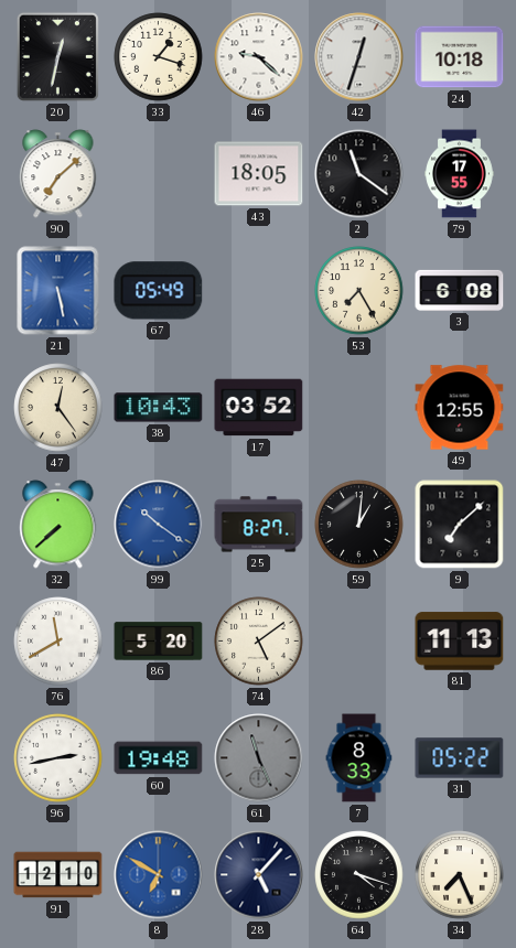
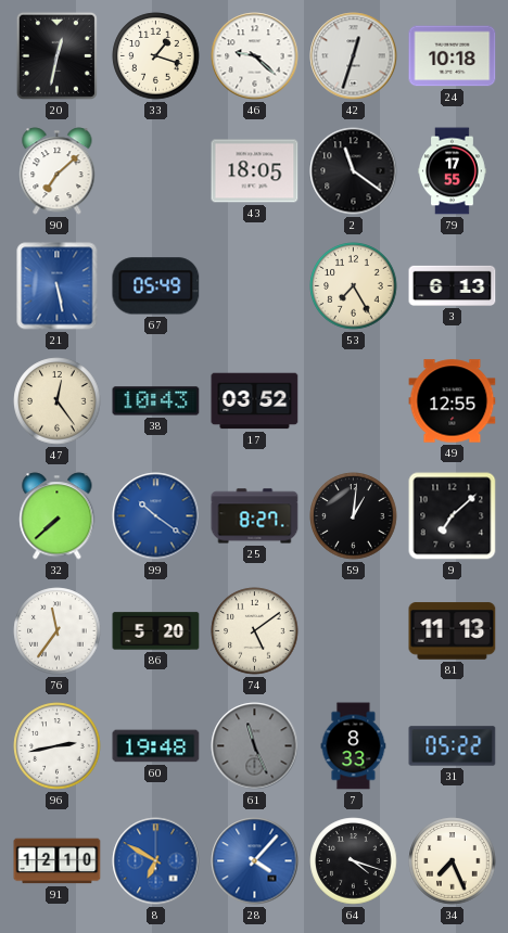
3: 6:08 -> 6:13 (453, 285)
76: 11:40 -> 11:36 (58, 631)
28: 5:07 -> 4:07 (255, 861)
28 dial: navy -> blue (255, 861)
